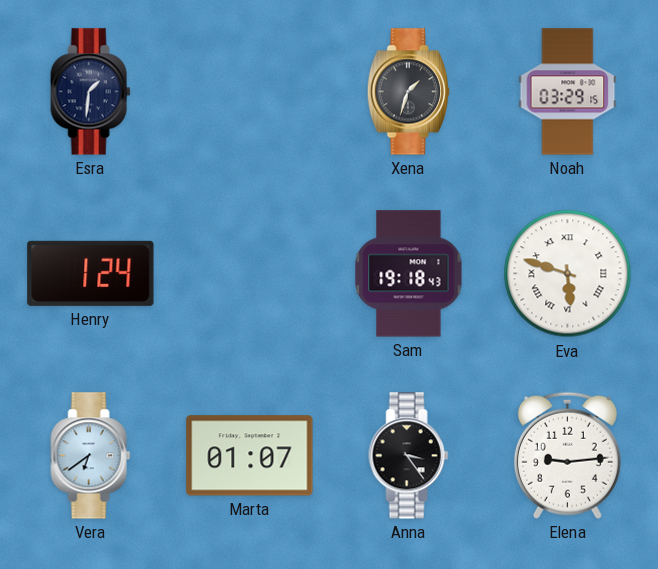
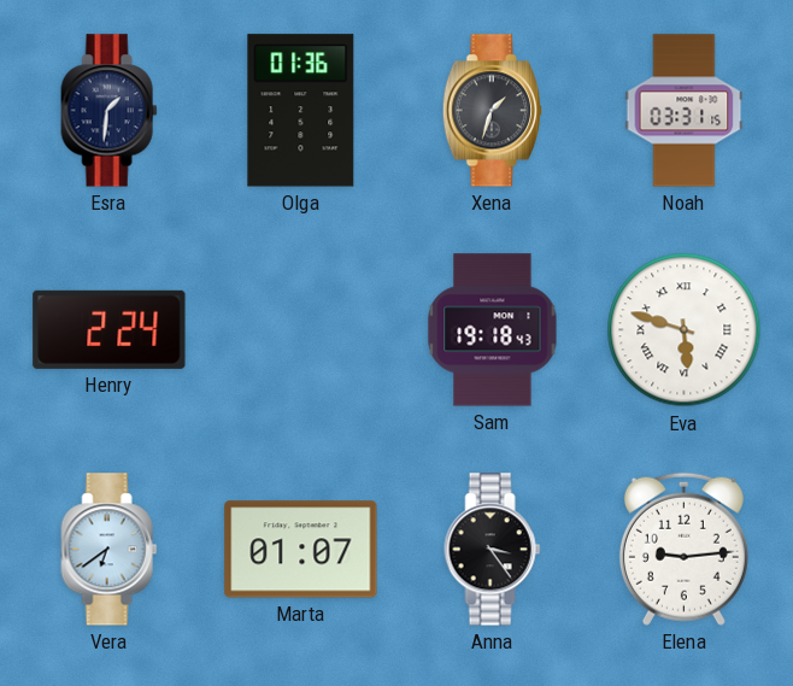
Olga: none -> 01:36 (301, 111)
Noah: 03:29 -> 03:31 (685, 111)
Henry: 1:24 -> 2:24 (110, 329)
